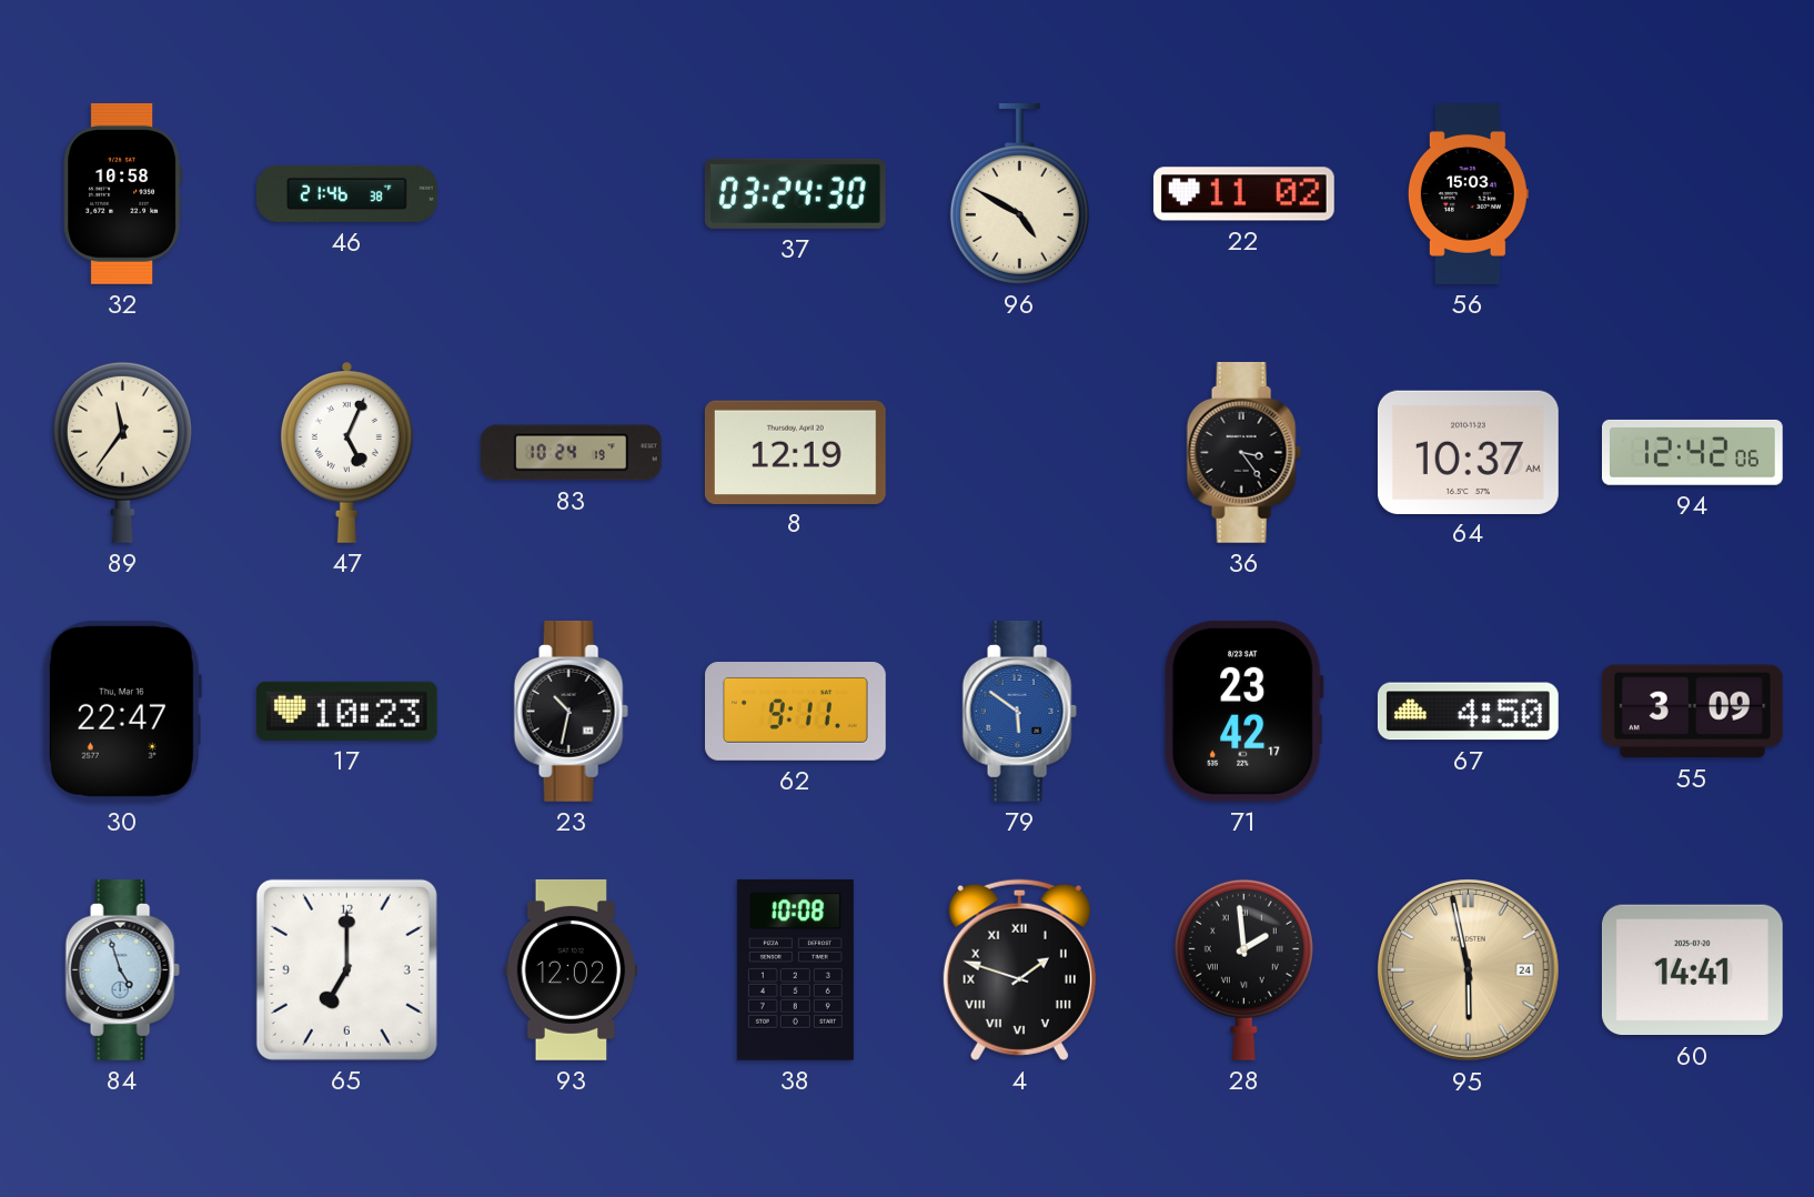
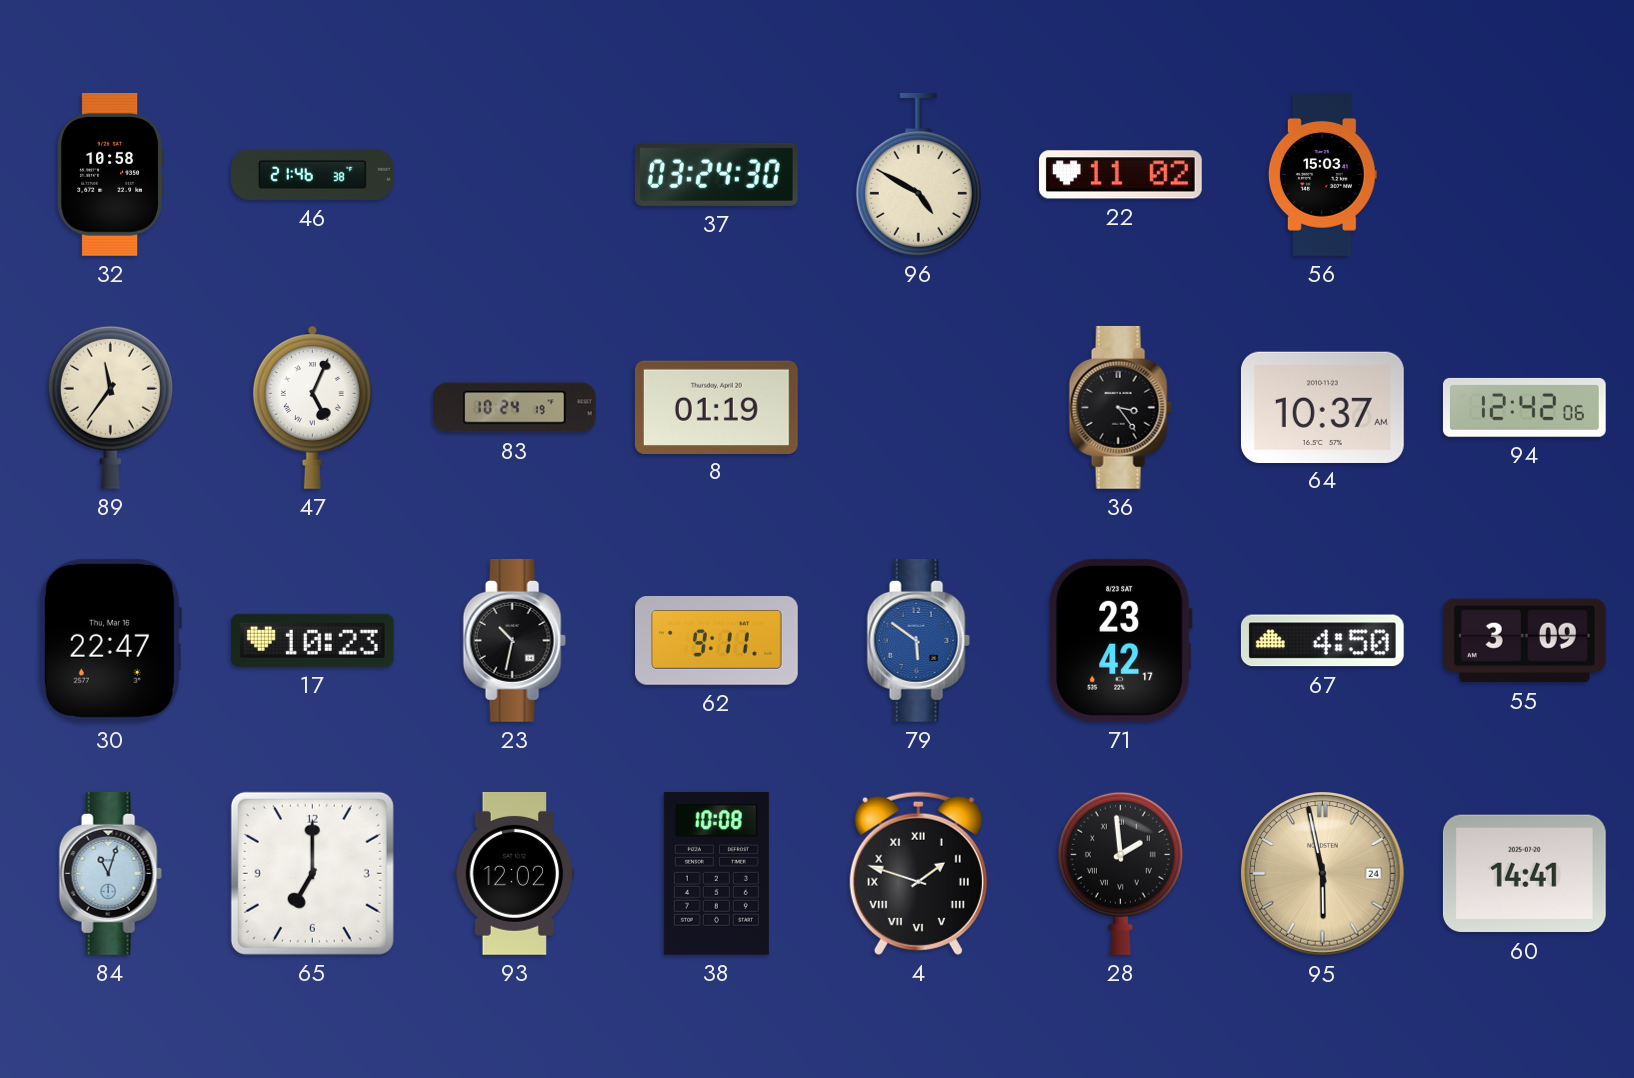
8: 12:19 -> 01:19 (716, 407)
84: 4:57 -> 11:03 (110, 873)
